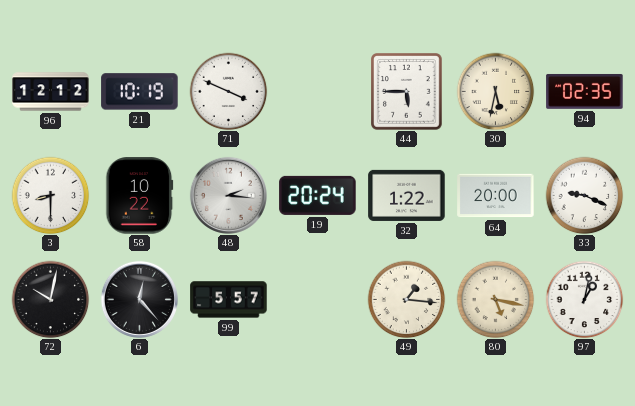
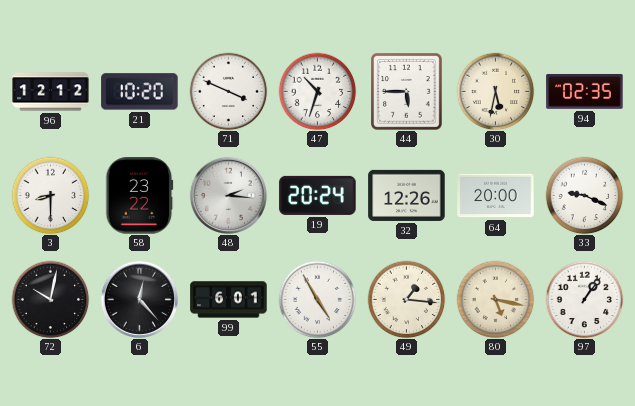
21: 10:19 -> 10:20 (140, 92)
47: none -> 10:33 (317, 91)
58: 10:22 -> 23:22 (140, 196)
32: 1:22 -> 12:26 (407, 195)
99: 5:57 -> 6:01 (229, 300)
55: none -> 4:55 (317, 299)
97: 1:02 -> 1:06 (584, 299)
